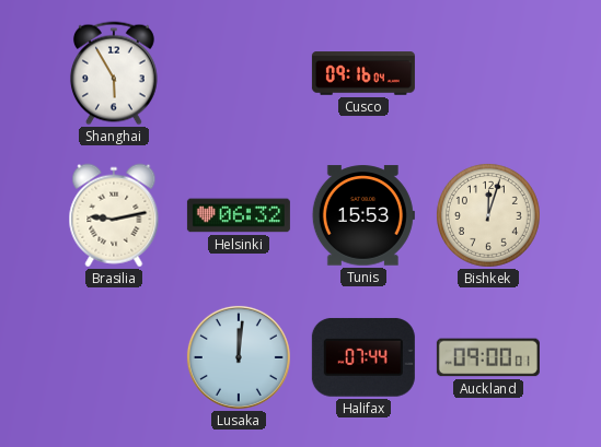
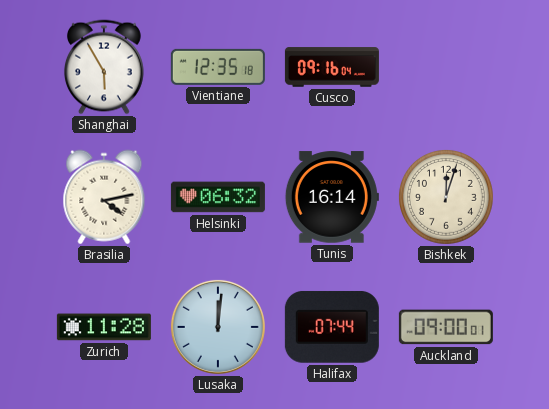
Vientiane: none -> 12:35 (218, 67)
Brasilia: 9:13 -> 4:13 (104, 197)
Tunis: 15:53 -> 16:14 (332, 197)
Zurich: none -> 11:28 (104, 327)
